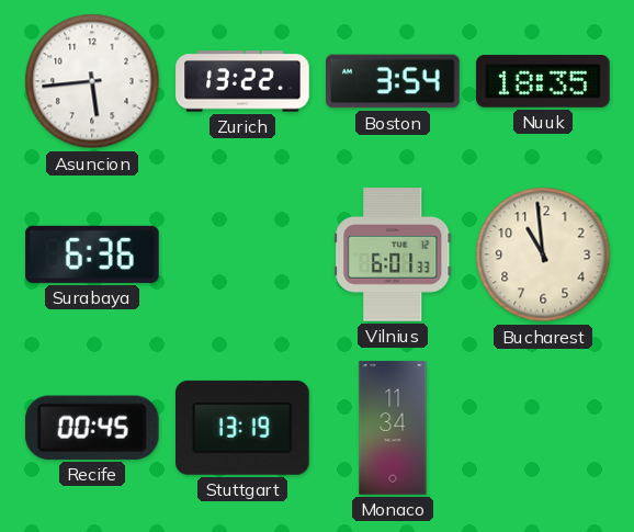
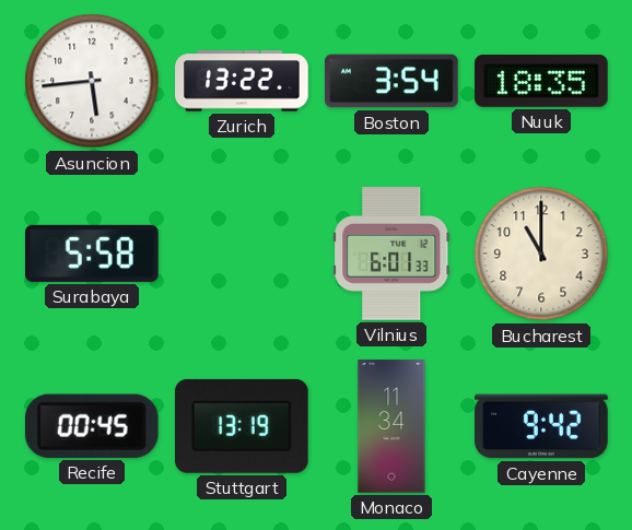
Surabaya: 6:36 -> 5:58 (92, 254)
Bucharest: 10:59 -> 11:00 (541, 254)
Cayenne: none -> 9:42 (541, 426)
